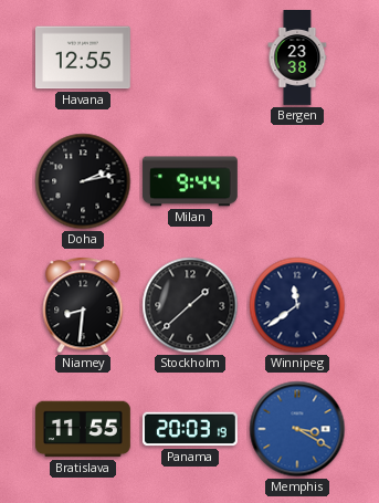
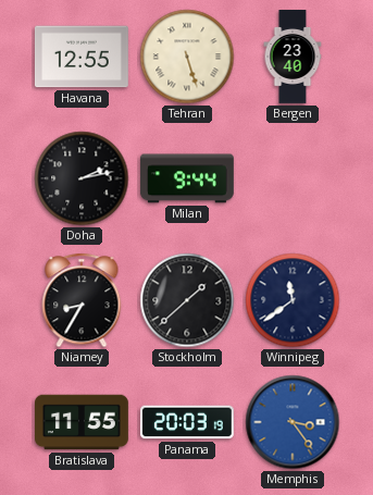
Tehran: none -> 5:27 (187, 57)
Bergen: 23:38 -> 23:40 (293, 58)
Niamey: 8:31 -> 8:35 (82, 300)
Memphis: 3:20 -> 3:24 (293, 422)
